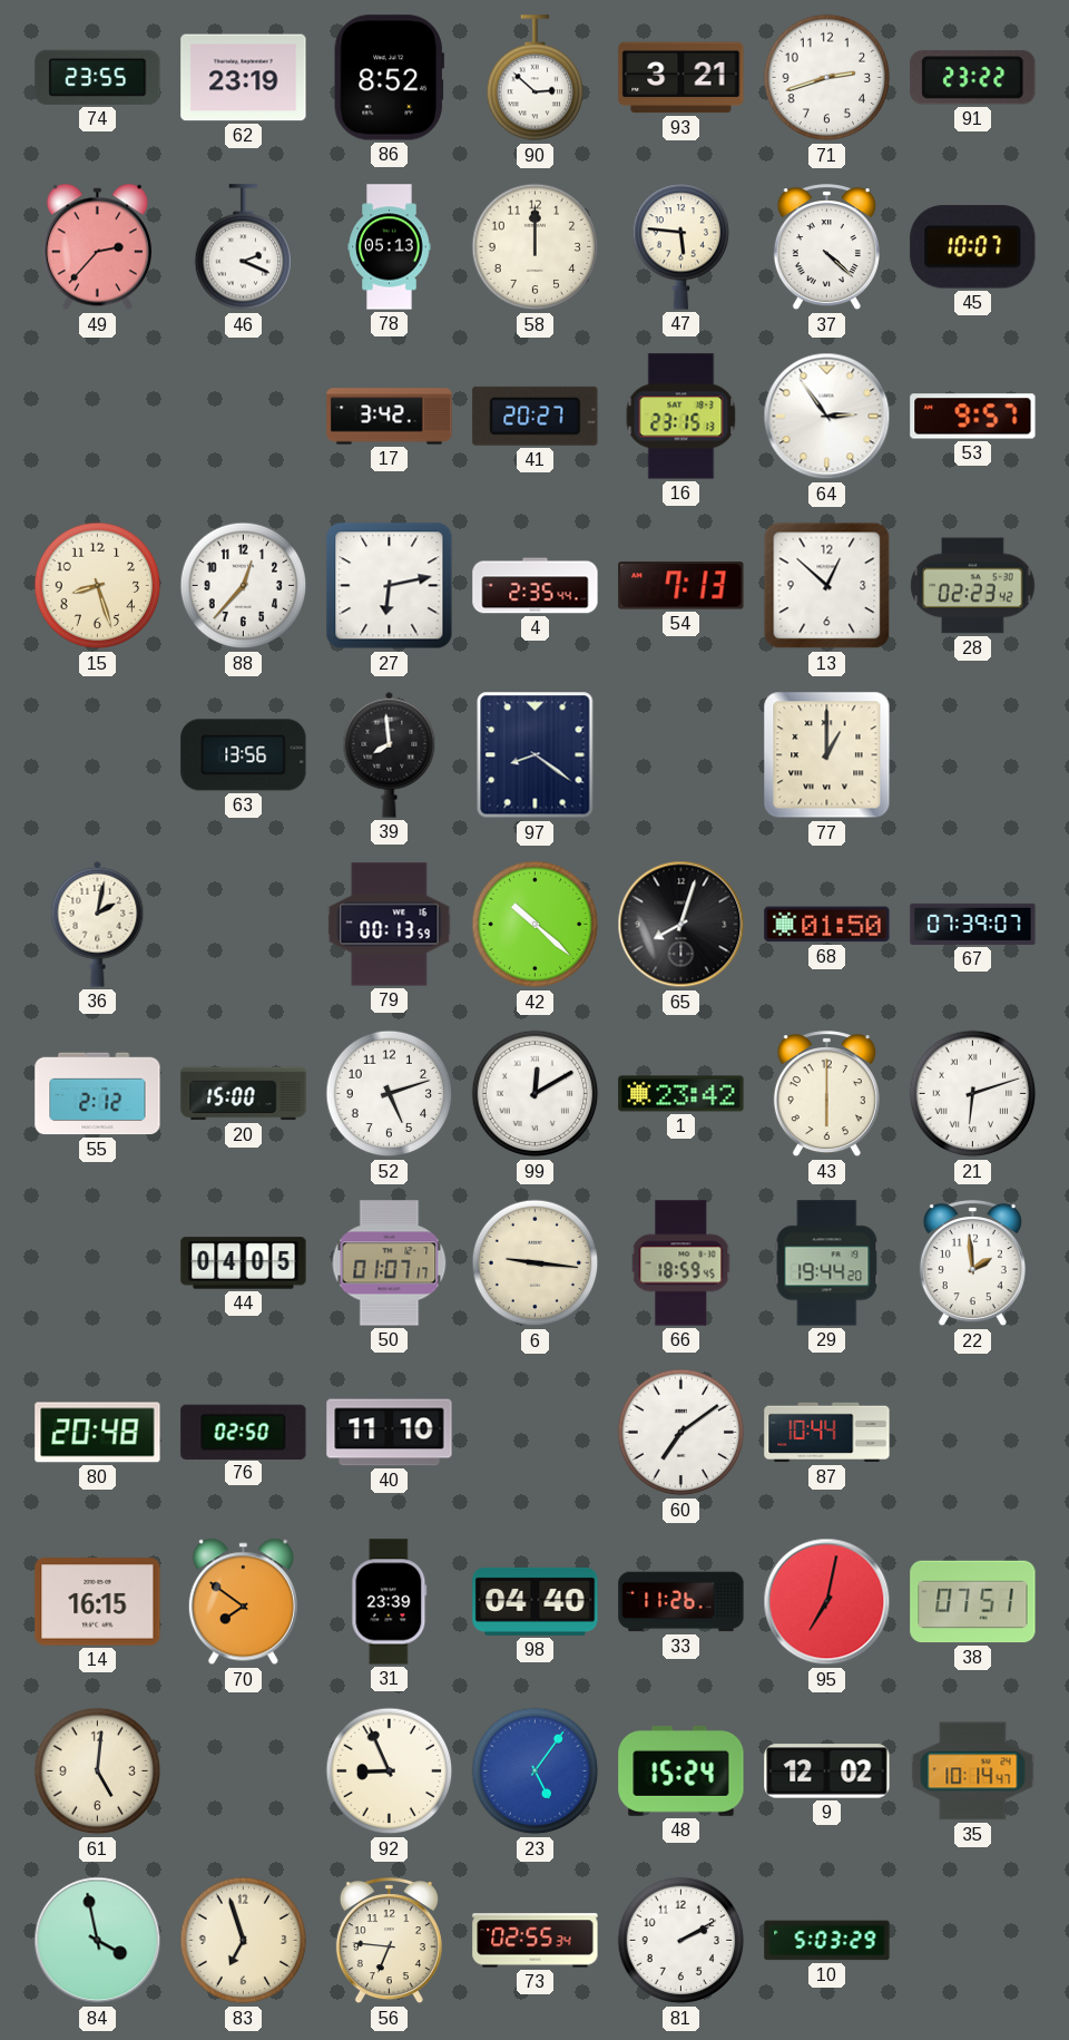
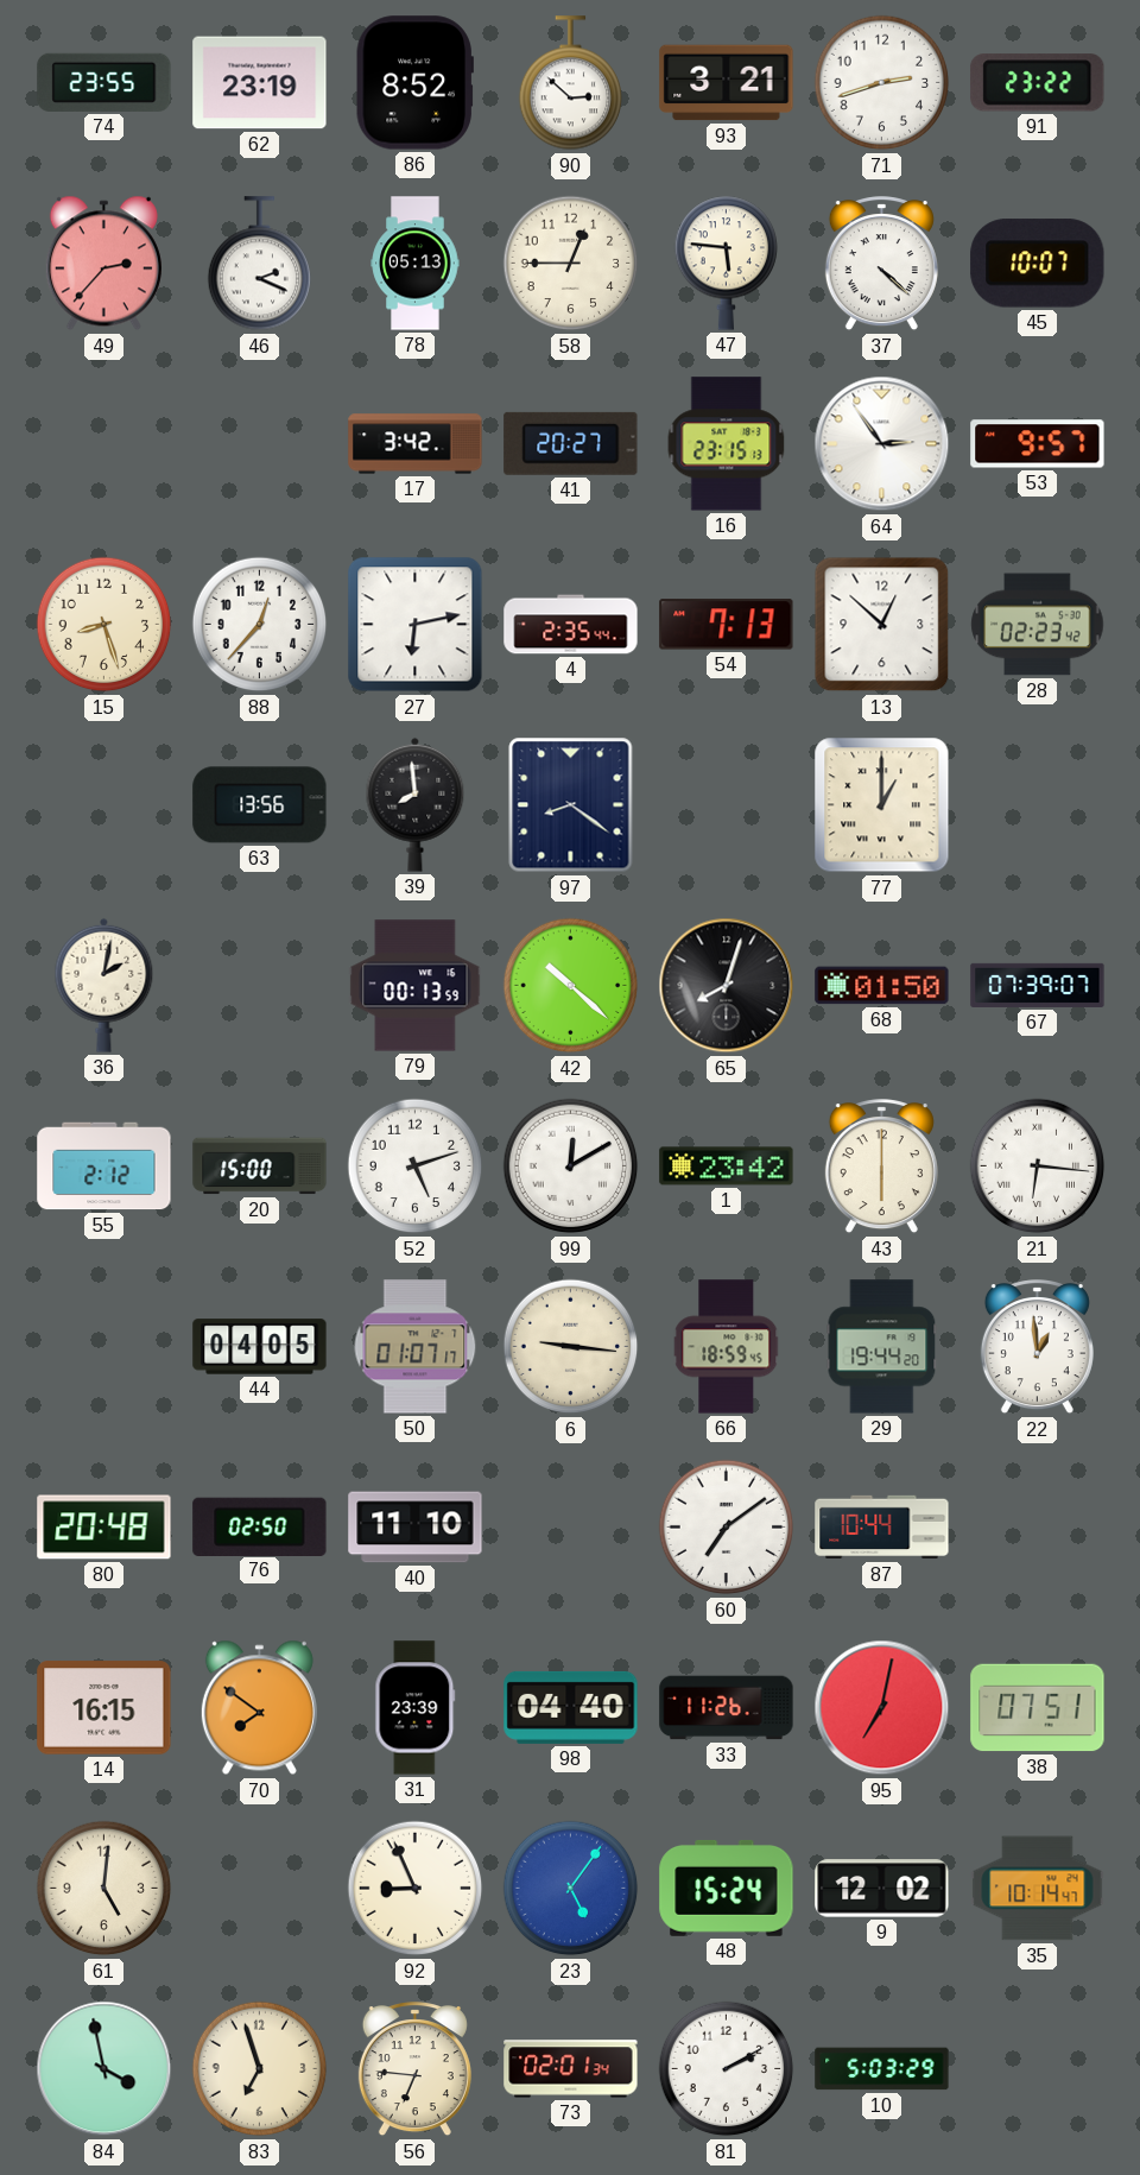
58: 12:00 -> 12:45 (571, 264)
21: 6:12 -> 6:16 (1038, 1166)
22: 1:59 -> 12:59 (1037, 1347)
73: 02:55 -> 02:01 (571, 2069)
